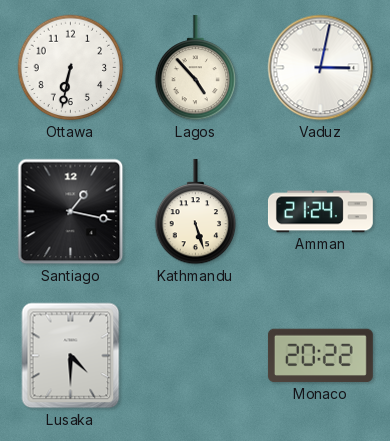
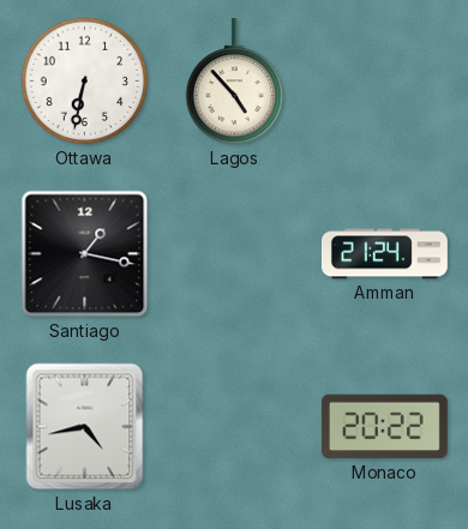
Vaduz: 3:02 -> none (321, 68)
Kathmandu: 5:27 -> none (196, 212)
Lusaka: 4:30 -> 4:43 (85, 427)
